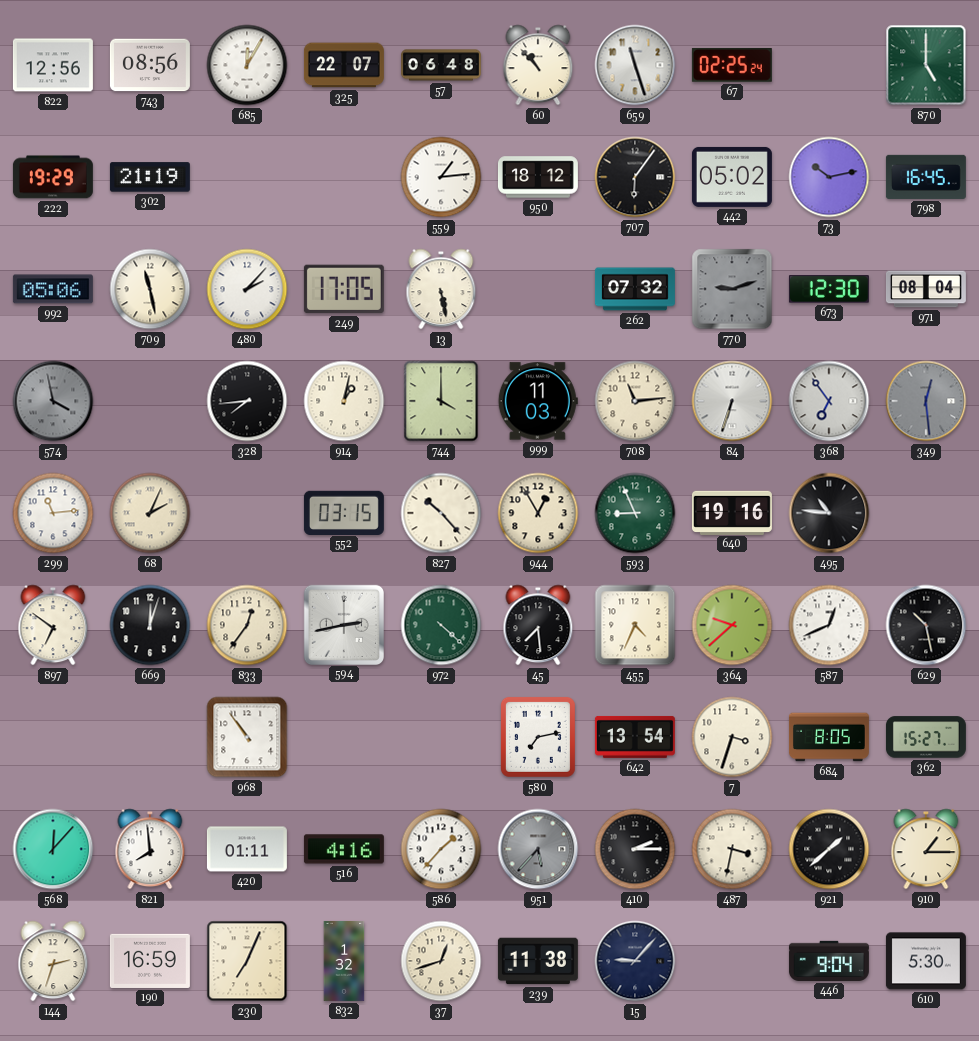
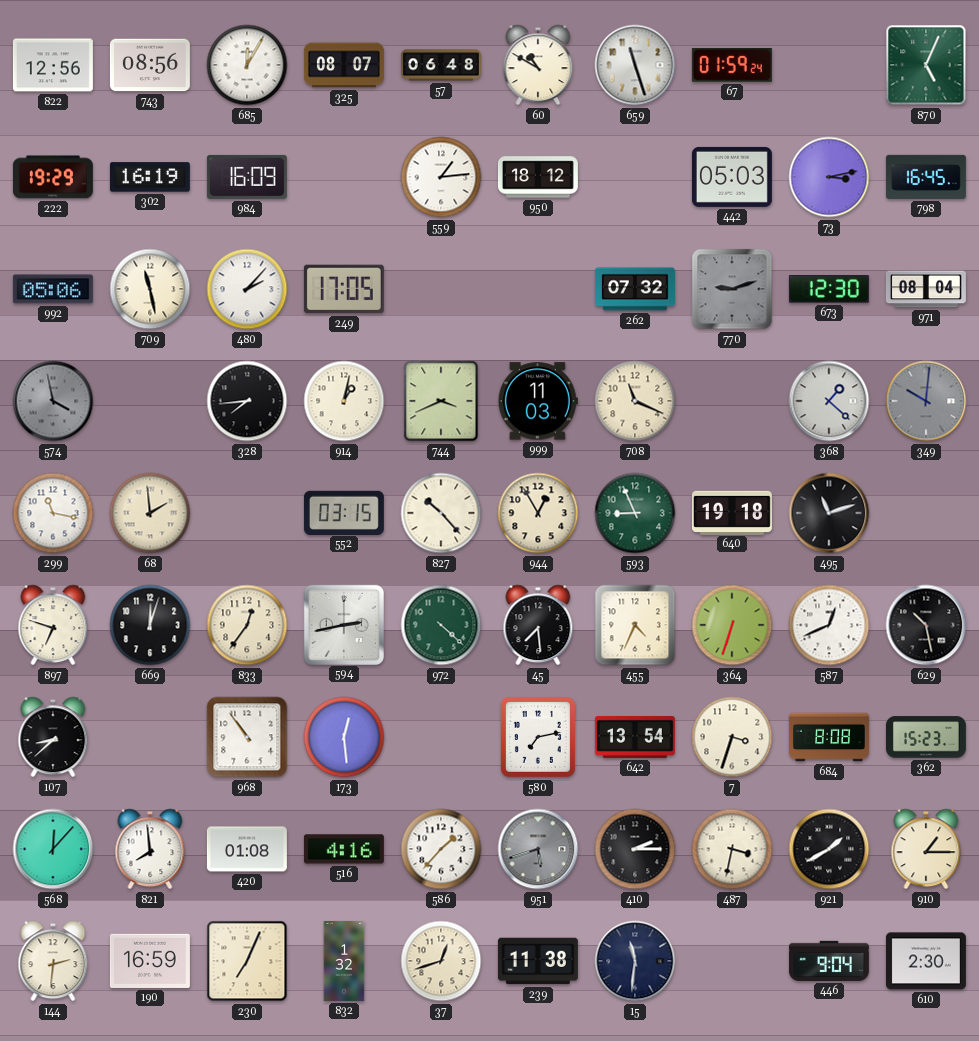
325: 22:07 -> 08:07 (344, 65)
60: 10:53 -> 10:50 (538, 65)
67: 02:25 -> 01:59 (732, 66)
870: 5:00 -> 5:04 (926, 65)
302: 21:19 -> 16:19 (150, 177)
984: none -> 16:09 (247, 177)
707: 6:06 -> none (635, 177)
442: 05:02 -> 05:03 (732, 177)
73: 10:13 -> 3:13 (829, 177)
13: 5:28 -> none (441, 289)
744: 4:00 -> 3:41 (441, 401)
708: 11:14 -> 11:19 (635, 401)
84: 6:33 -> none (732, 401)
368: 6:54 -> 1:22 (829, 401)
349: 12:29 -> 10:01 (926, 401)
299: 11:14 -> 11:17 (53, 513)
68: 2:04 -> 1:59 (150, 513)
640: 19:16 -> 19:18 (732, 512)
495: 10:46 -> 11:12 (829, 513)
897: 6:51 -> 6:48 (53, 625)
364: 9:38 -> 6:33 (732, 625)
107: none -> 8:38 (53, 737)
173: none -> 12:29 (344, 737)
684: 8:05 -> 8:08 (829, 737)
362: 15:27 -> 15:23 (926, 737)
420: 01:11 -> 01:08 (247, 849)
951: 5:37 -> 5:42 (538, 849)
921: 1:38 -> 1:40 (829, 849)
144: 2:33 -> 2:31 (53, 961)
15: 9:07 -> 11:31 (635, 961)
610: 5:30 -> 2:30 (926, 961)
